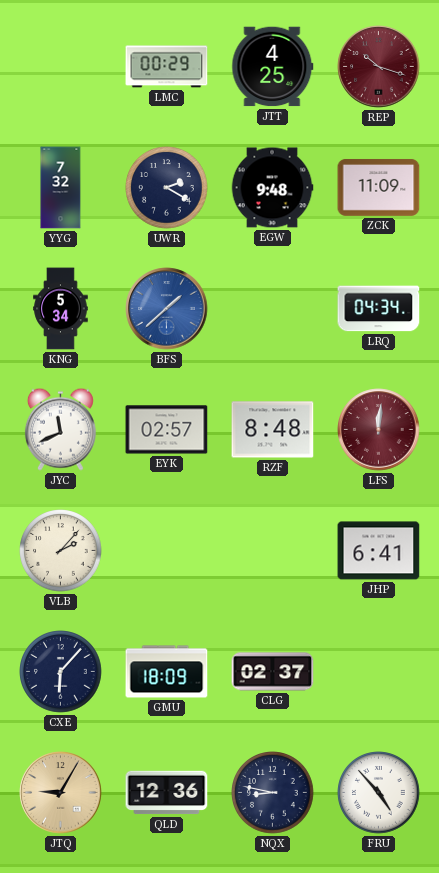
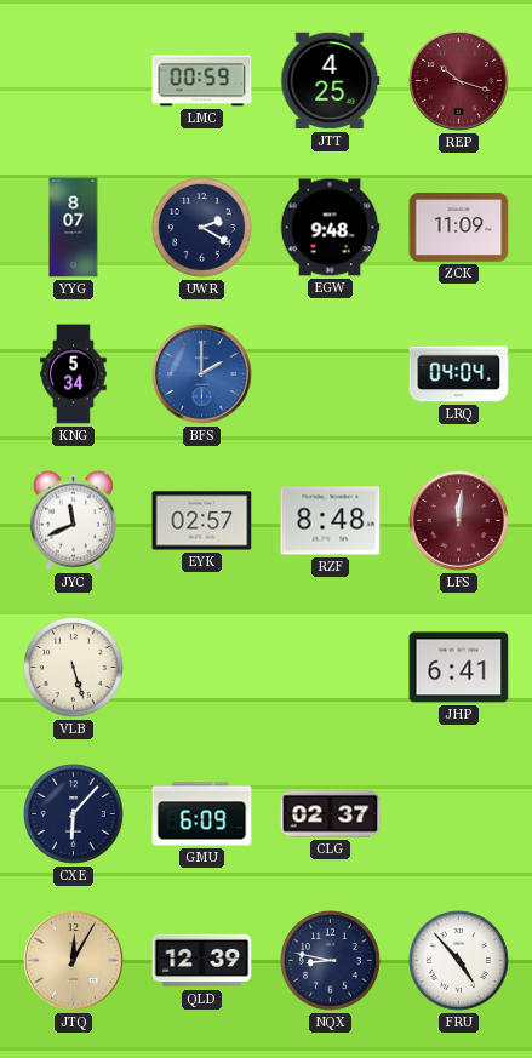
LMC: 00:29 -> 00:59 (202, 81)
YYG: 7:32 -> 8:07 (74, 228)
BFS: 1:38 -> 2:00 (202, 374)
LRQ: 04:34 -> 04:04 (459, 374)
VLB: 2:07 -> 5:27 (74, 668)
GMU: 18:09 -> 6:09 (202, 814)
JTQ: 9:05 -> 12:05 (74, 961)
QLD: 12:36 -> 12:39 (202, 961)
